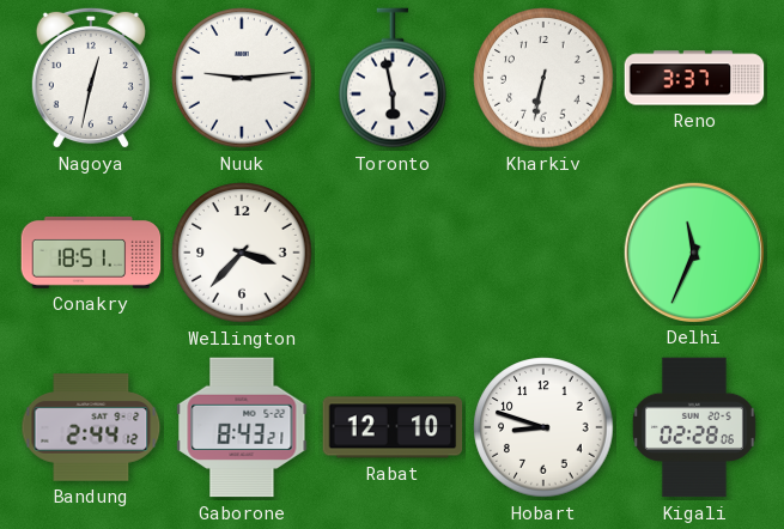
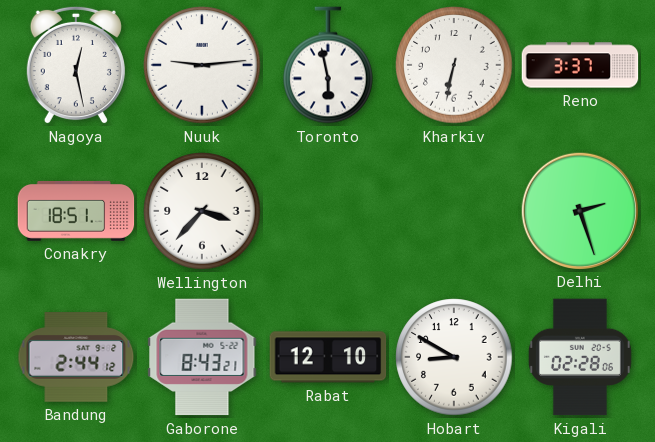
Nagoya: 12:32 -> 12:28 (76, 65)
Delhi: 11:34 -> 2:27 (579, 210)
Hobart: 8:48 -> 8:50 (454, 357)
